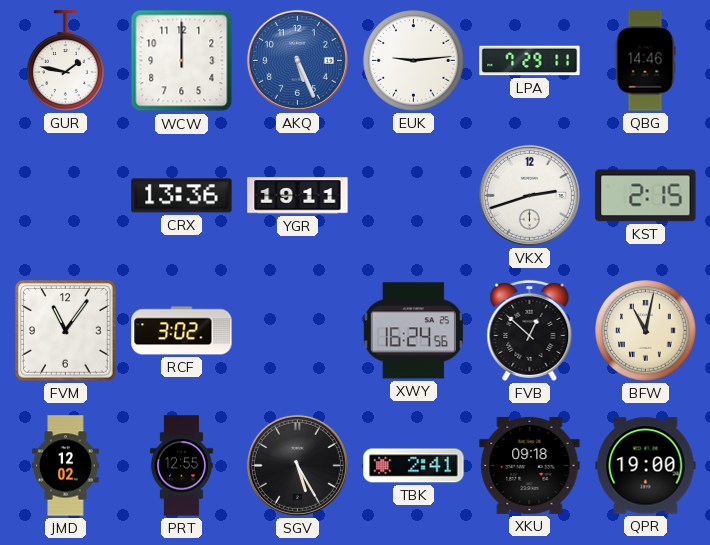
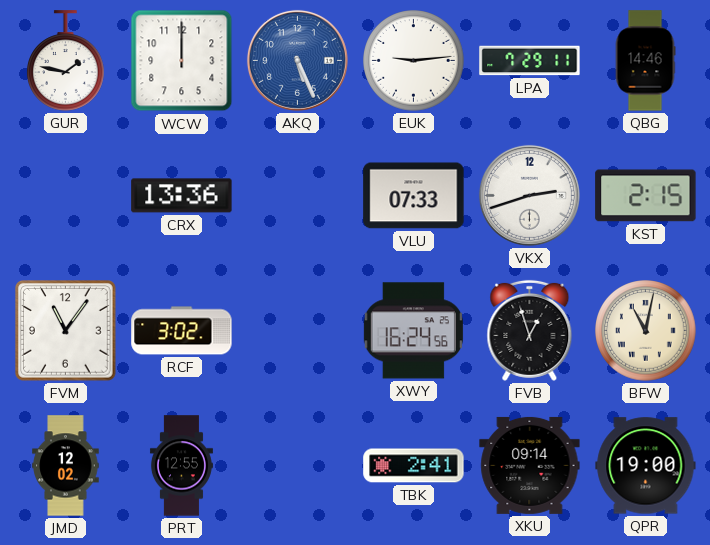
YGR: 19:11 -> none (298, 196)
VLU: none -> 07:33 (414, 196)
FVB: 12:52 -> 12:57 (530, 330)
SGV: 5:25 -> none (297, 465)
XKU: 09:18 -> 09:14 (530, 465)
